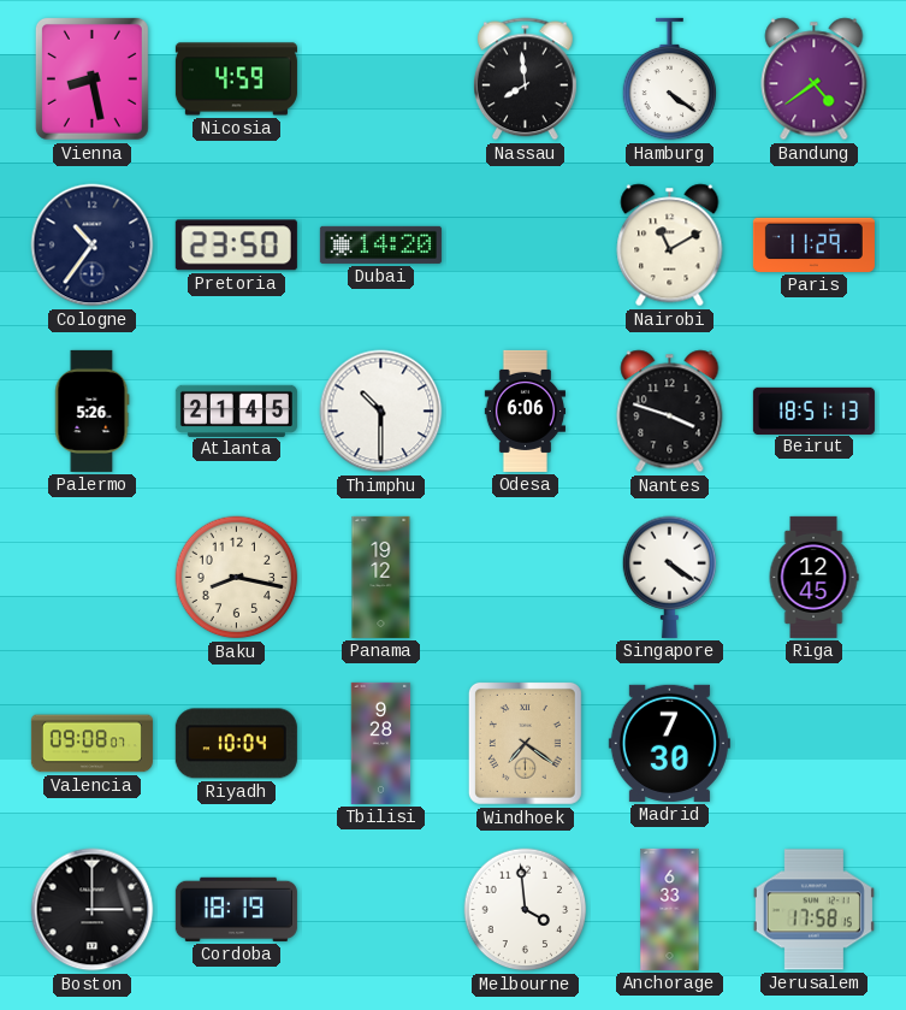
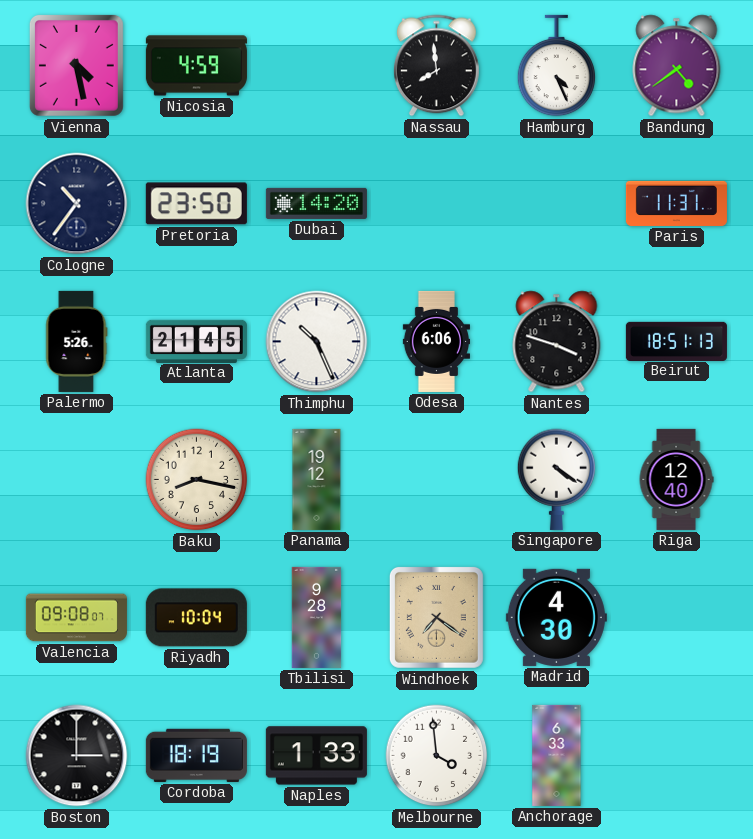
Vienna: 8:28 -> 4:28 (76, 65)
Hamburg: 4:21 -> 4:26 (557, 66)
Nairobi: 11:10 -> none (670, 246)
Paris: 11:29 -> 11:31 (676, 203)
Thimphu: 10:30 -> 10:26 (317, 342)
Riga: 12:45 -> 12:40 (676, 479)
Madrid: 7:30 -> 4:30 (556, 617)
Naples: none -> 1:33 (316, 756)
Jerusalem: 17:58 -> none (813, 910)
